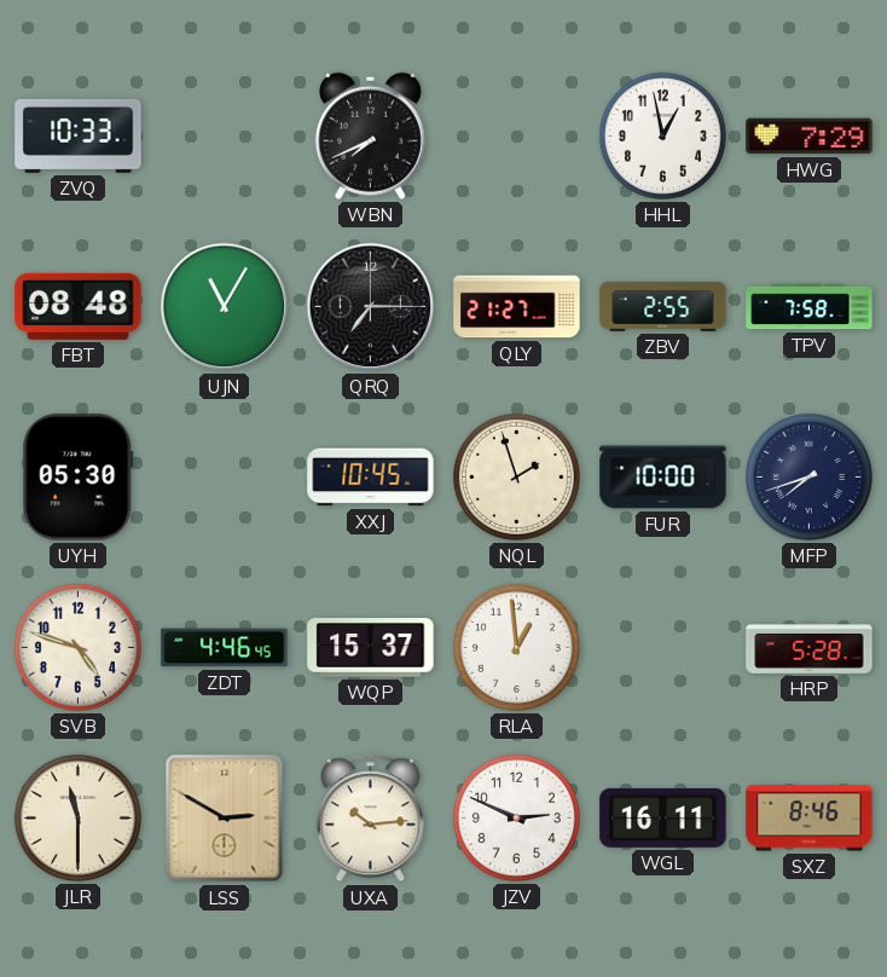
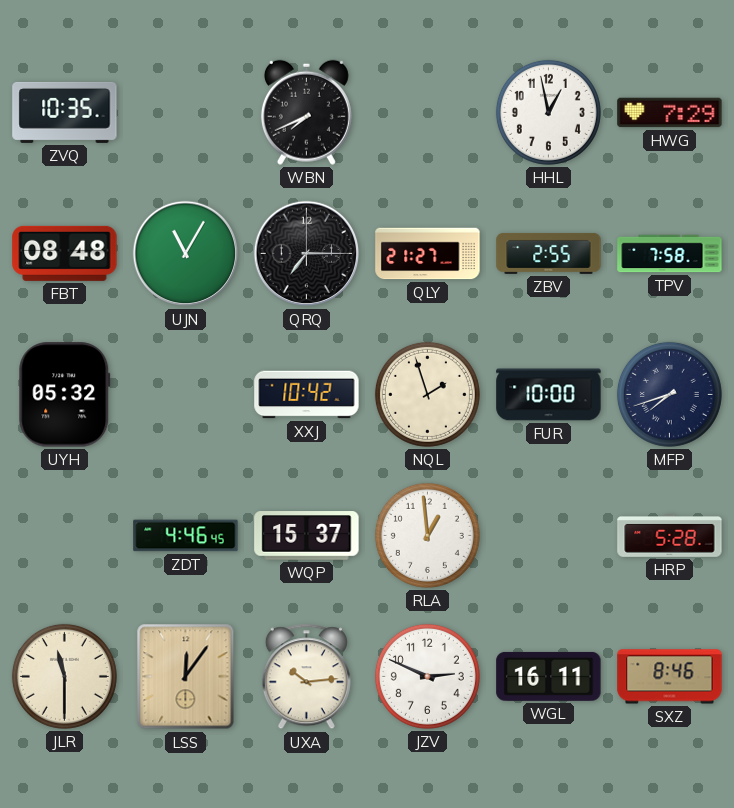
ZVQ: 10:33 -> 10:35 (65, 112)
UYH: 05:30 -> 05:32 (65, 395)
XXJ: 10:45 -> 10:42 (307, 395)
SVB: 4:48 -> none (77, 647)
LSS: 2:50 -> 12:06 (186, 677)
